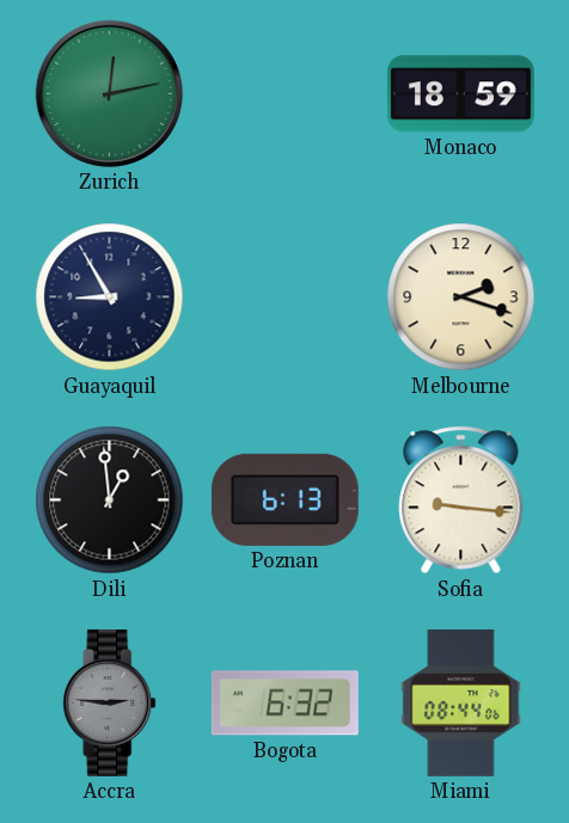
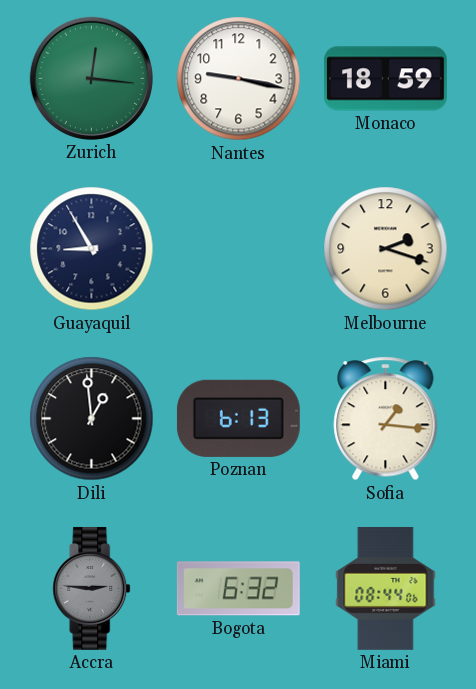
Zurich: 12:13 -> 12:16 (91, 78)
Nantes: none -> 9:17 (239, 79)
Sofia: 9:16 -> 1:16 (386, 419)
